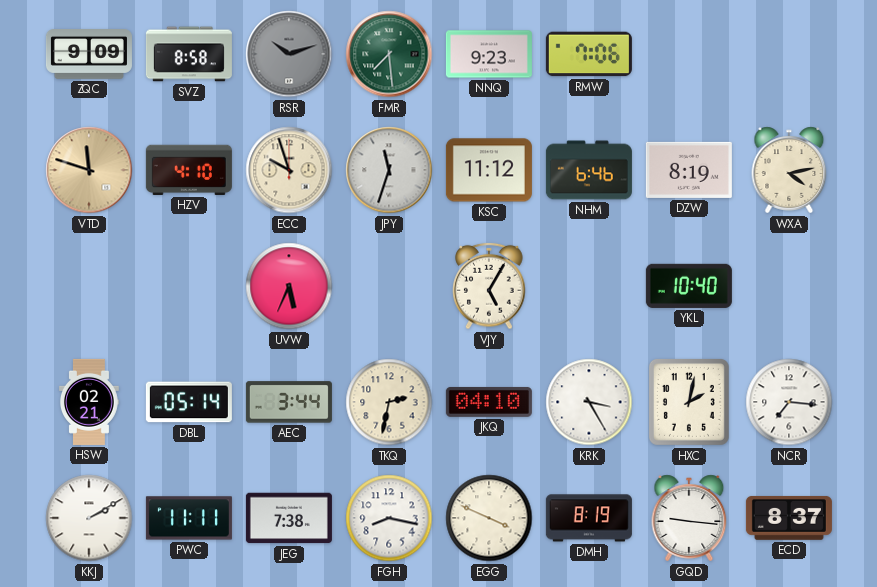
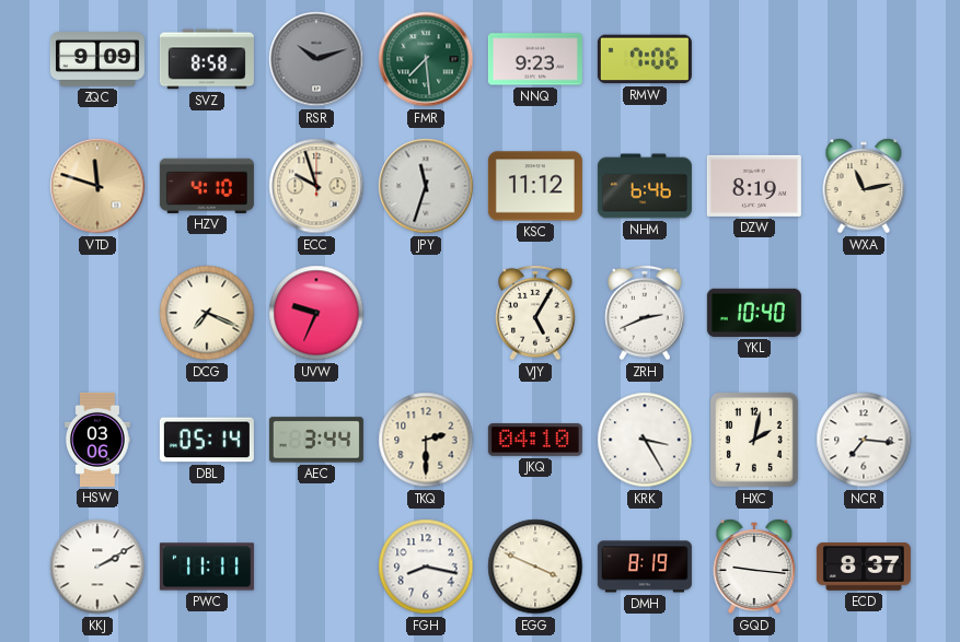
WXA: 4:13 -> 11:13 (864, 186)
DCG: none -> 7:19 (207, 313)
UVW: 5:34 -> 9:34 (316, 313)
ZRH: none -> 2:41 (645, 313)
HSW: 02:21 -> 03:06 (97, 440)
TKQ: 2:32 -> 2:30 (426, 440)
JEG: 7:38 -> none (289, 518)
